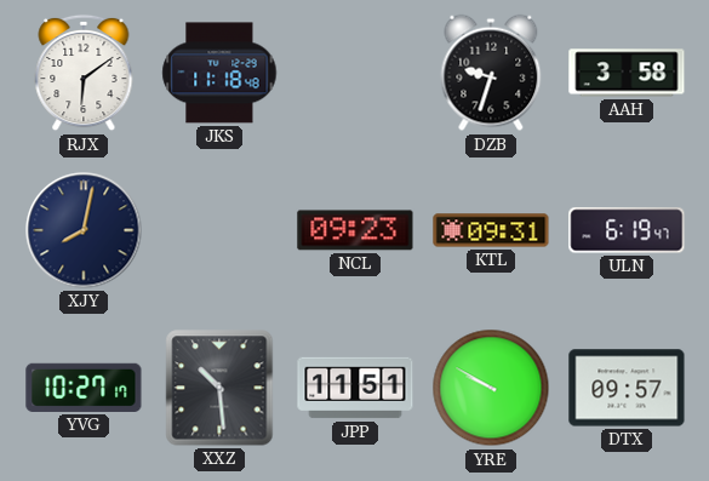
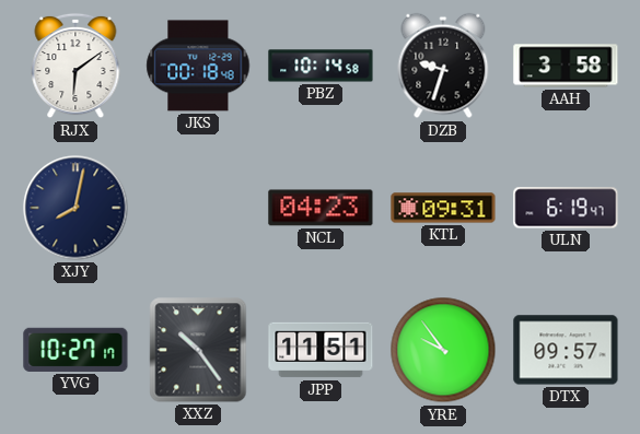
JKS: 11:18 -> 00:18 (198, 66)
PBZ: none -> 10:14 (321, 66)
NCL: 09:23 -> 04:23 (321, 208)
XXZ: 10:29 -> 10:24 (198, 350)
YRE: 9:50 -> 9:54 (443, 350)
